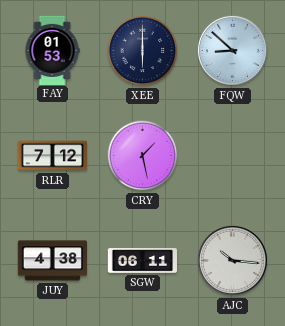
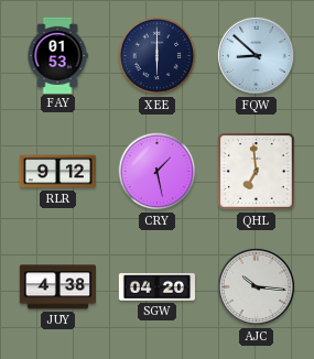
RLR: 7:12 -> 9:12 (57, 172)
QHL: none -> 6:59 (257, 172)
SGW: 06:11 -> 04:20 (156, 287)
